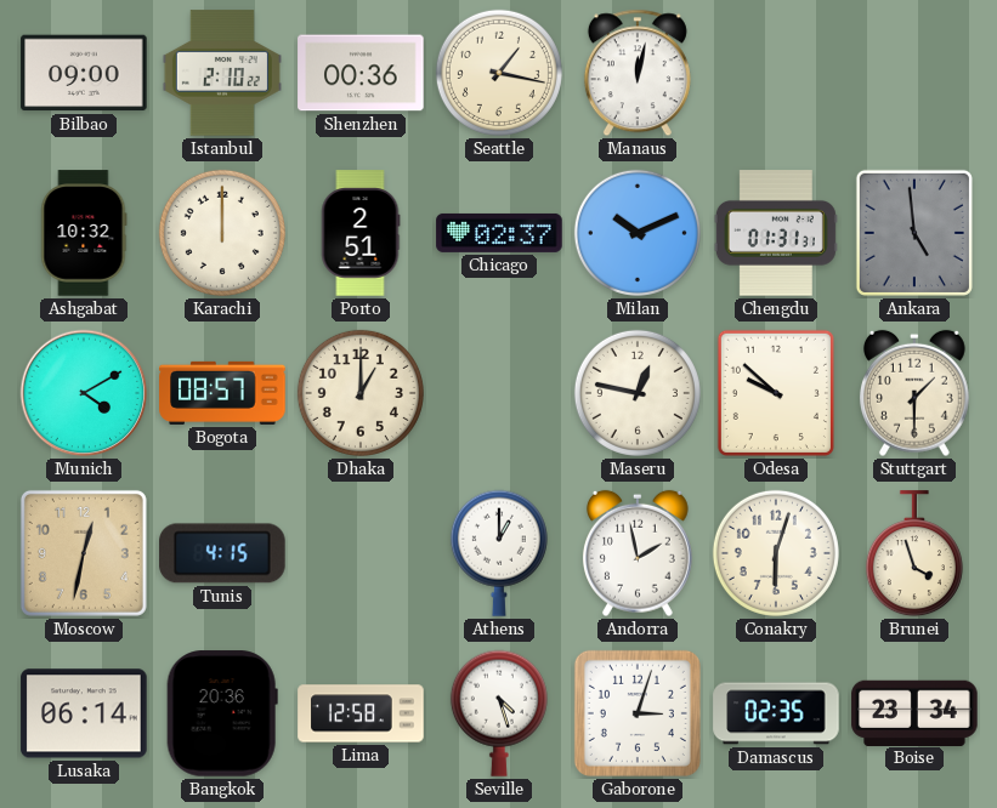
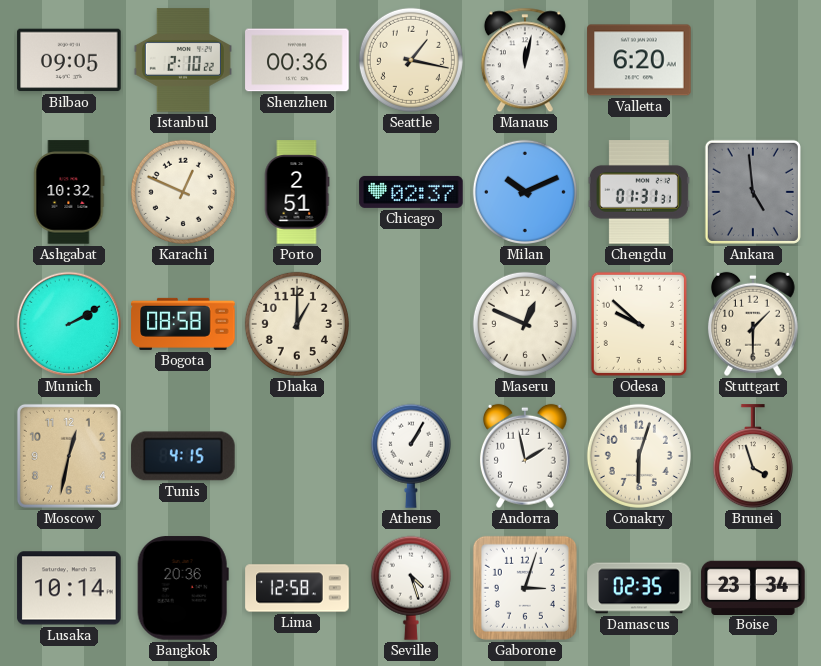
Bilbao: 09:00 -> 09:05 (69, 60)
Valletta: none -> 6:20 (639, 60)
Karachi: 12:00 -> 12:49 (183, 192)
Munich: 4:10 -> 2:10 (69, 324)
Bogota: 08:57 -> 08:58 (183, 324)
Maseru: 12:47 -> 12:49 (525, 324)
Athens: 1:00 -> 1:05 (411, 456)
Lusaka: 06:14 -> 10:14 (69, 588)
